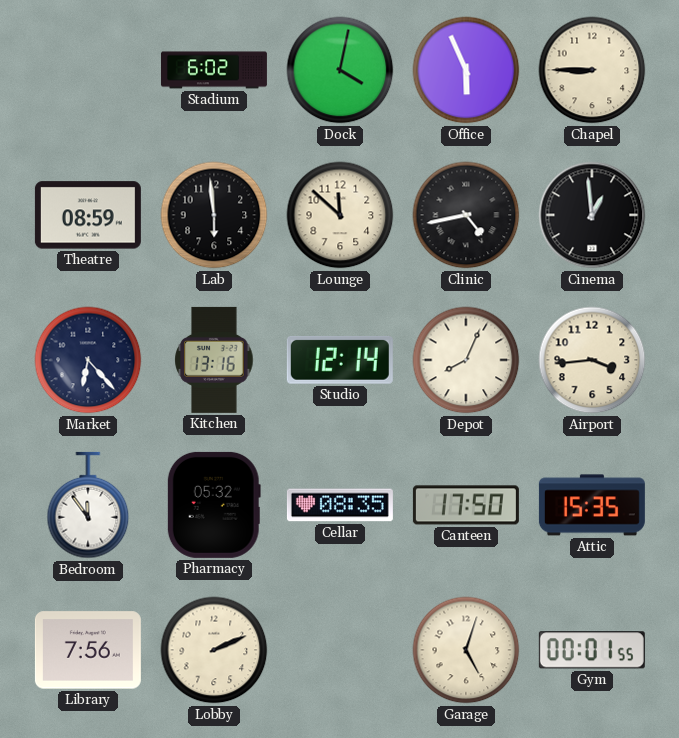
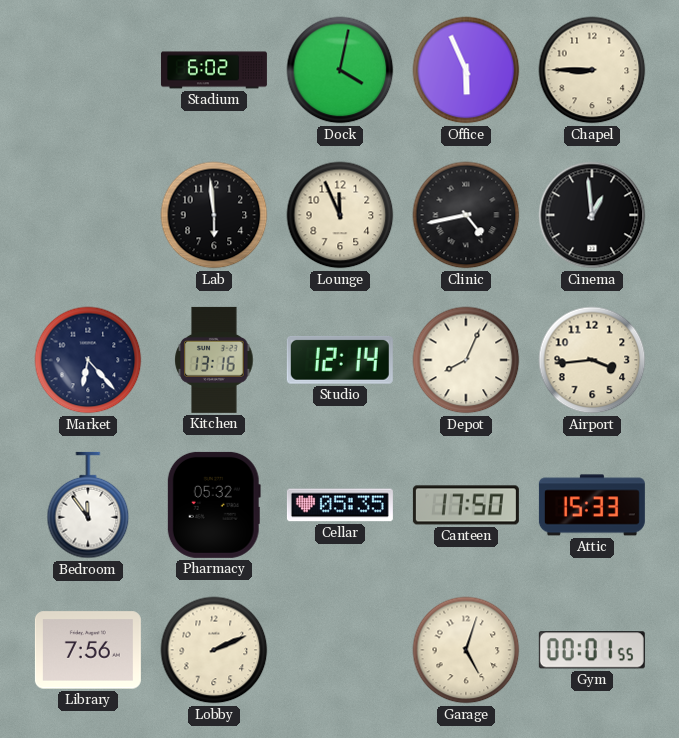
Theatre: 08:59 -> none (88, 215)
Lounge: 11:52 -> 11:56 (340, 215)
Cellar: 08:35 -> 05:35 (340, 505)
Attic: 15:35 -> 15:33 (592, 505)
